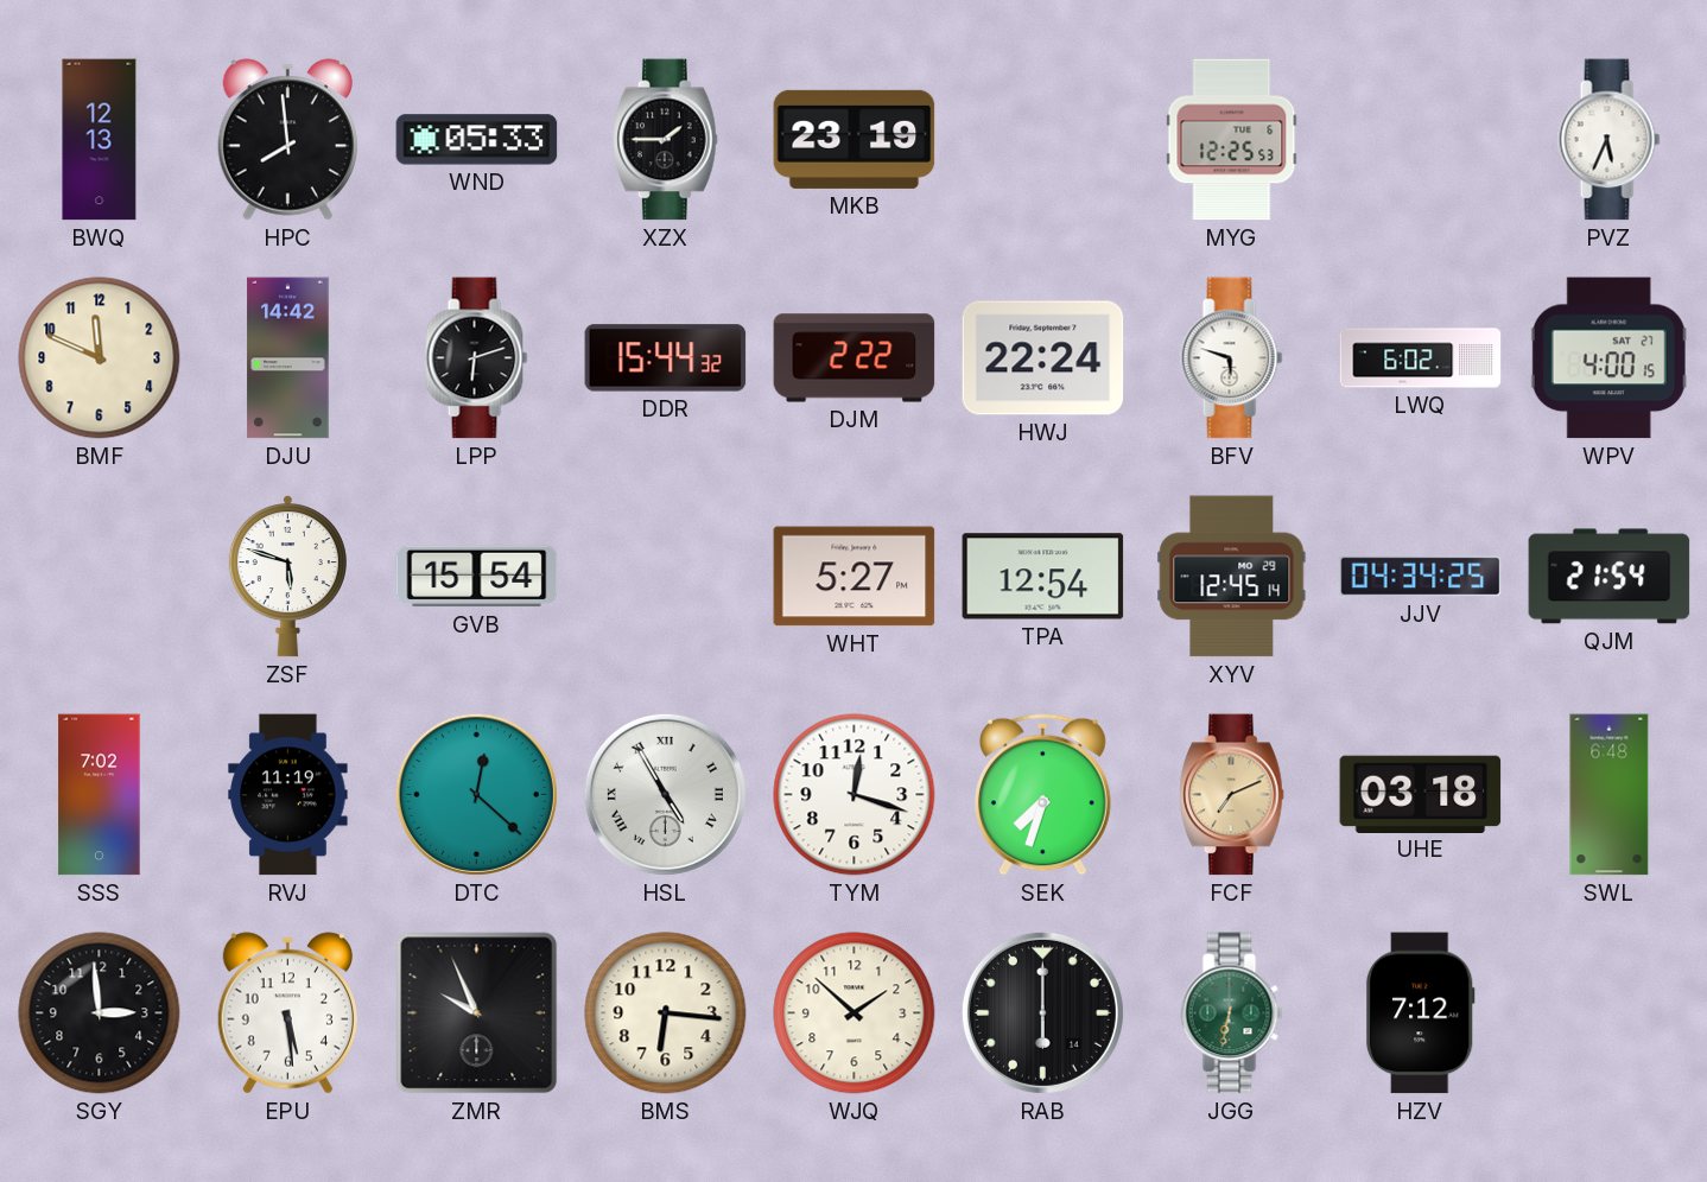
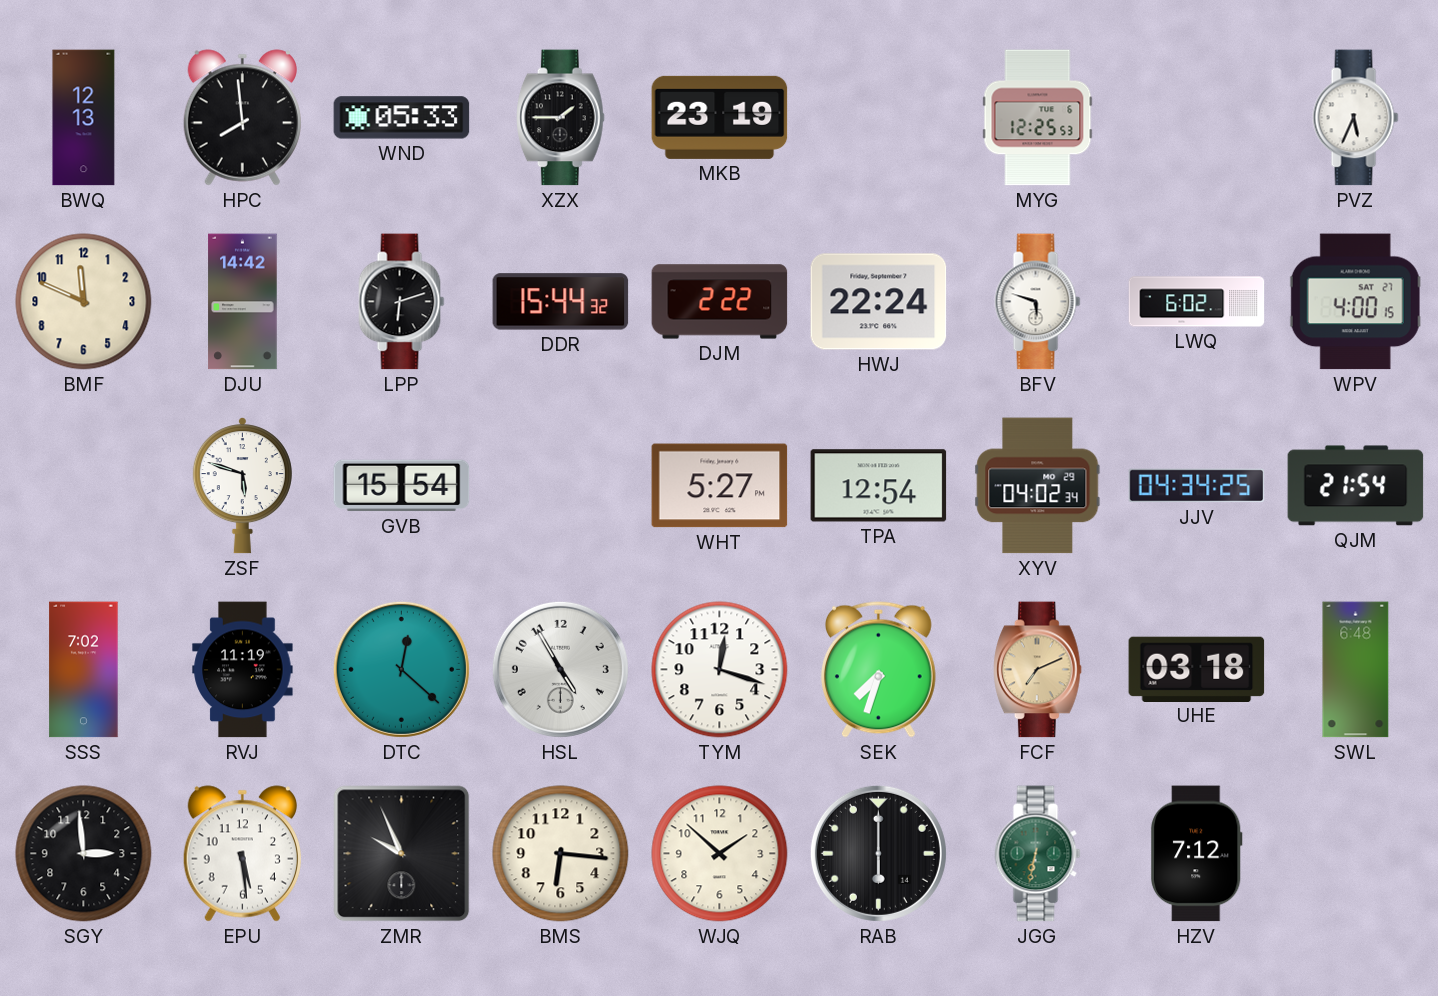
XYV: 12:45 -> 04:02 (1038, 486)
HSL numerals: Roman -> Arabic (560, 669)
